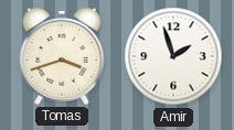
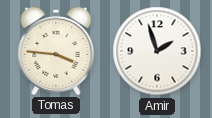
Tomas: 3:42 -> 3:46 (56, 51)
